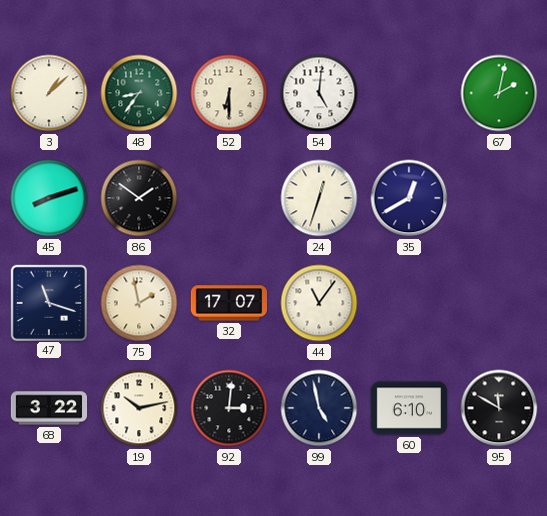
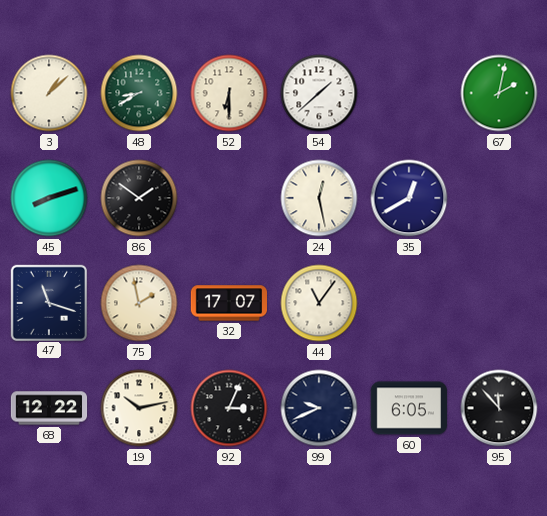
48: 8:36 -> 8:40 (139, 93)
54: 5:01 -> 1:38 (319, 93)
24: 12:33 -> 12:28 (319, 198)
68: 3:22 -> 12:22 (49, 408)
92: 3:01 -> 3:04 (229, 408)
99: 4:58 -> 9:41 (319, 408)
60: 6:10 -> 6:05 (408, 408)
95: 11:50 -> 11:53 (499, 408)
